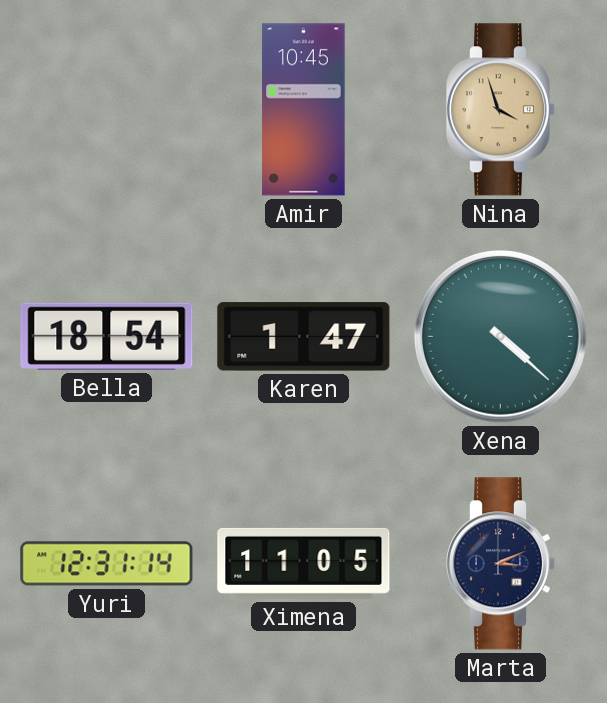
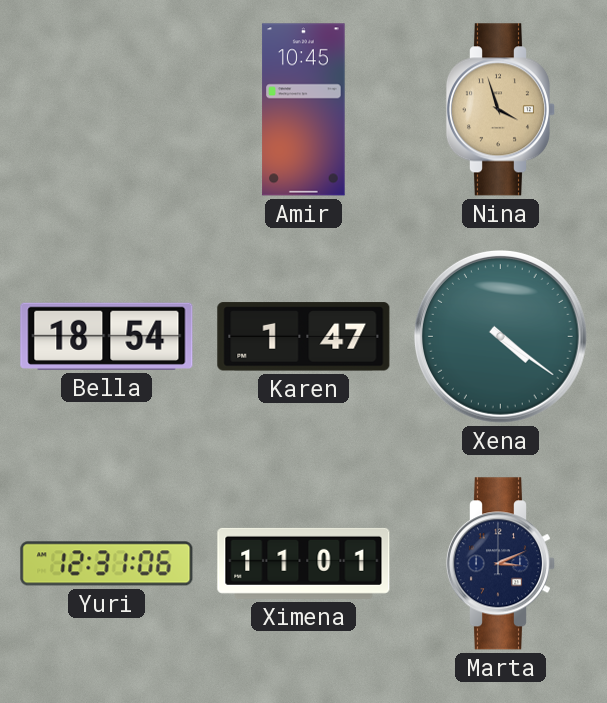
Xena: 4:22 -> 4:21 (500, 336)
Yuri: 12:31:14 -> 12:31:06 (107, 564)
Ximena: 11:05 -> 11:01 (304, 563)
